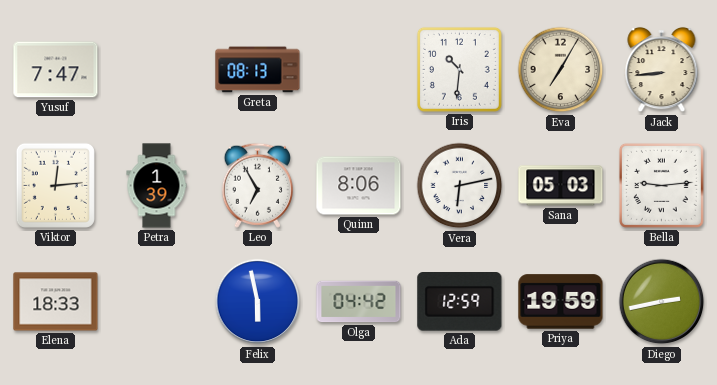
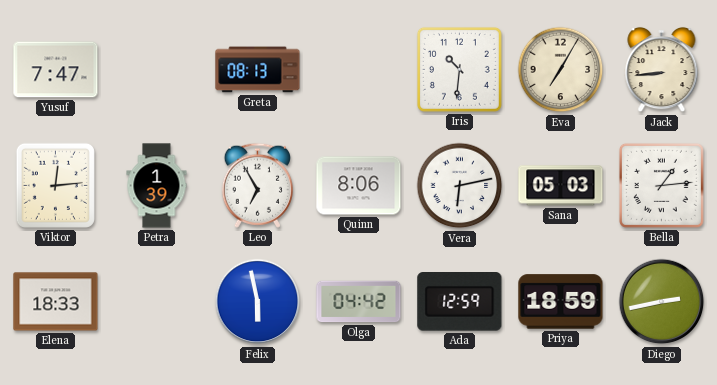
Bella: 9:14 -> 1:14 (661, 185)
Priya: 19:59 -> 18:59 (561, 302)
